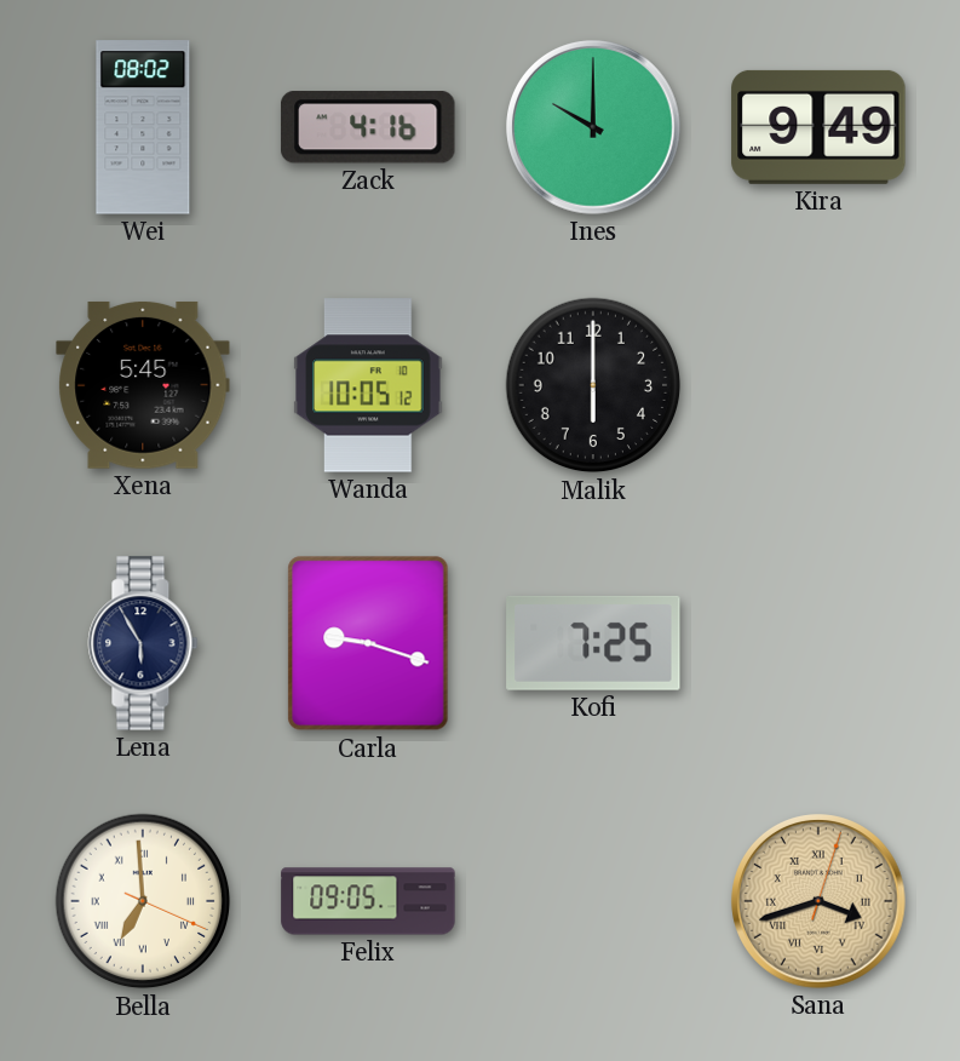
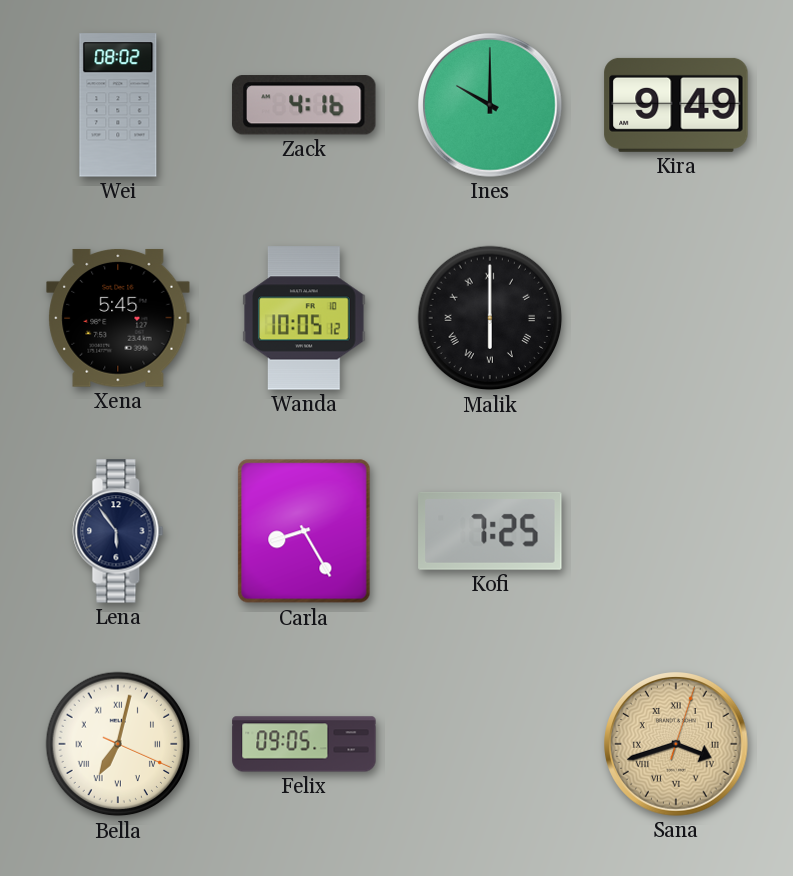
Malik numerals: Arabic -> Roman (490, 318)
Lena: 5:55 -> 5:54 (118, 531)
Carla: 9:18 -> 8:25 (304, 531)
Bella: 6:59 -> 7:02 (118, 744)
